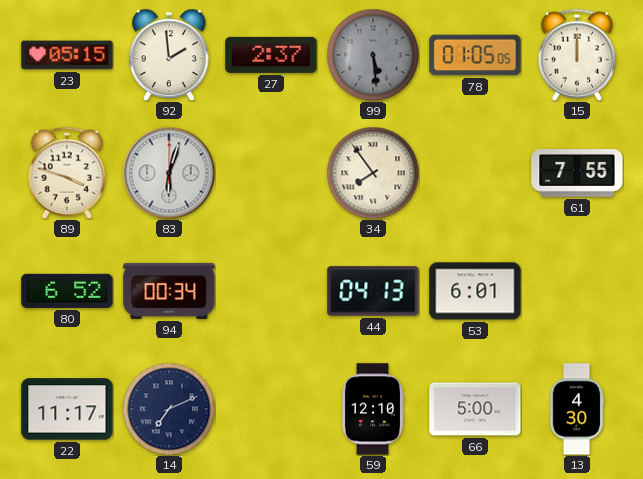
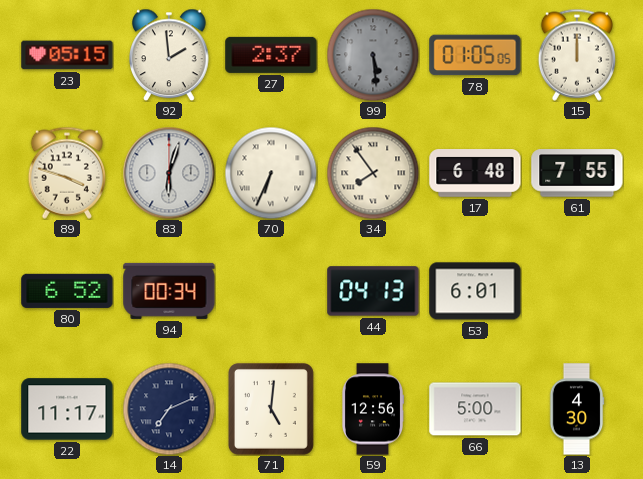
70: none -> 6:34 (271, 173)
17: none -> 6:48 (475, 173)
71: none -> 5:01 (271, 409)
59: 12:10 -> 12:56 (372, 409)
